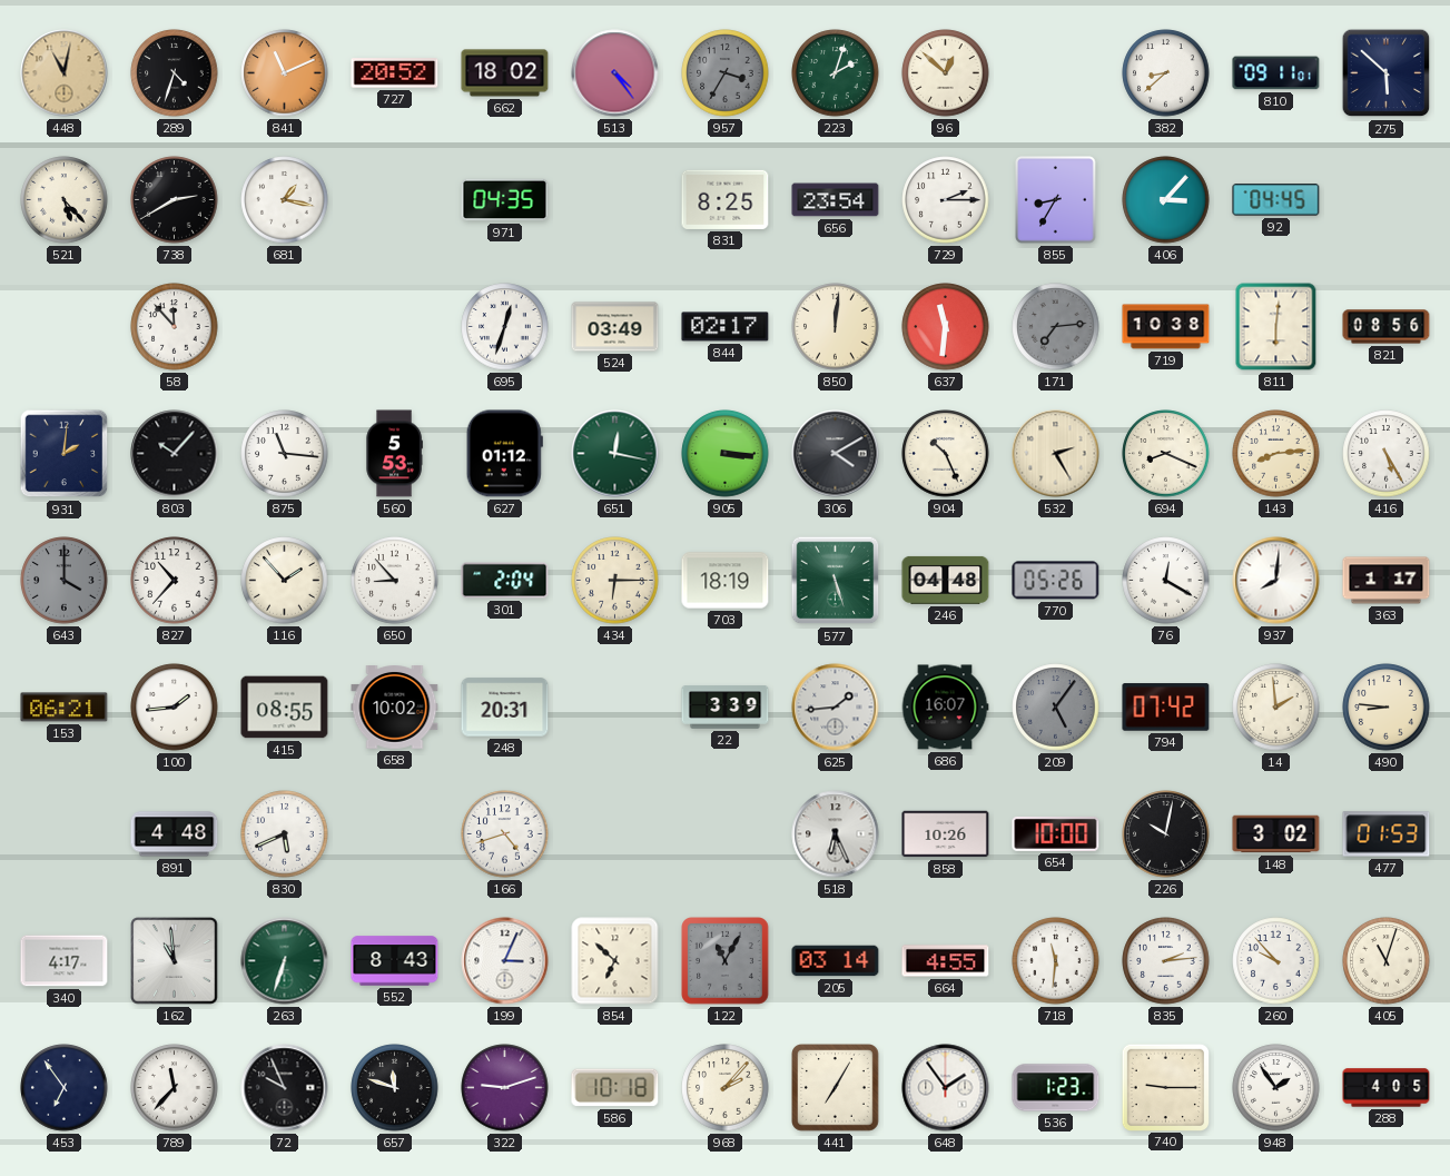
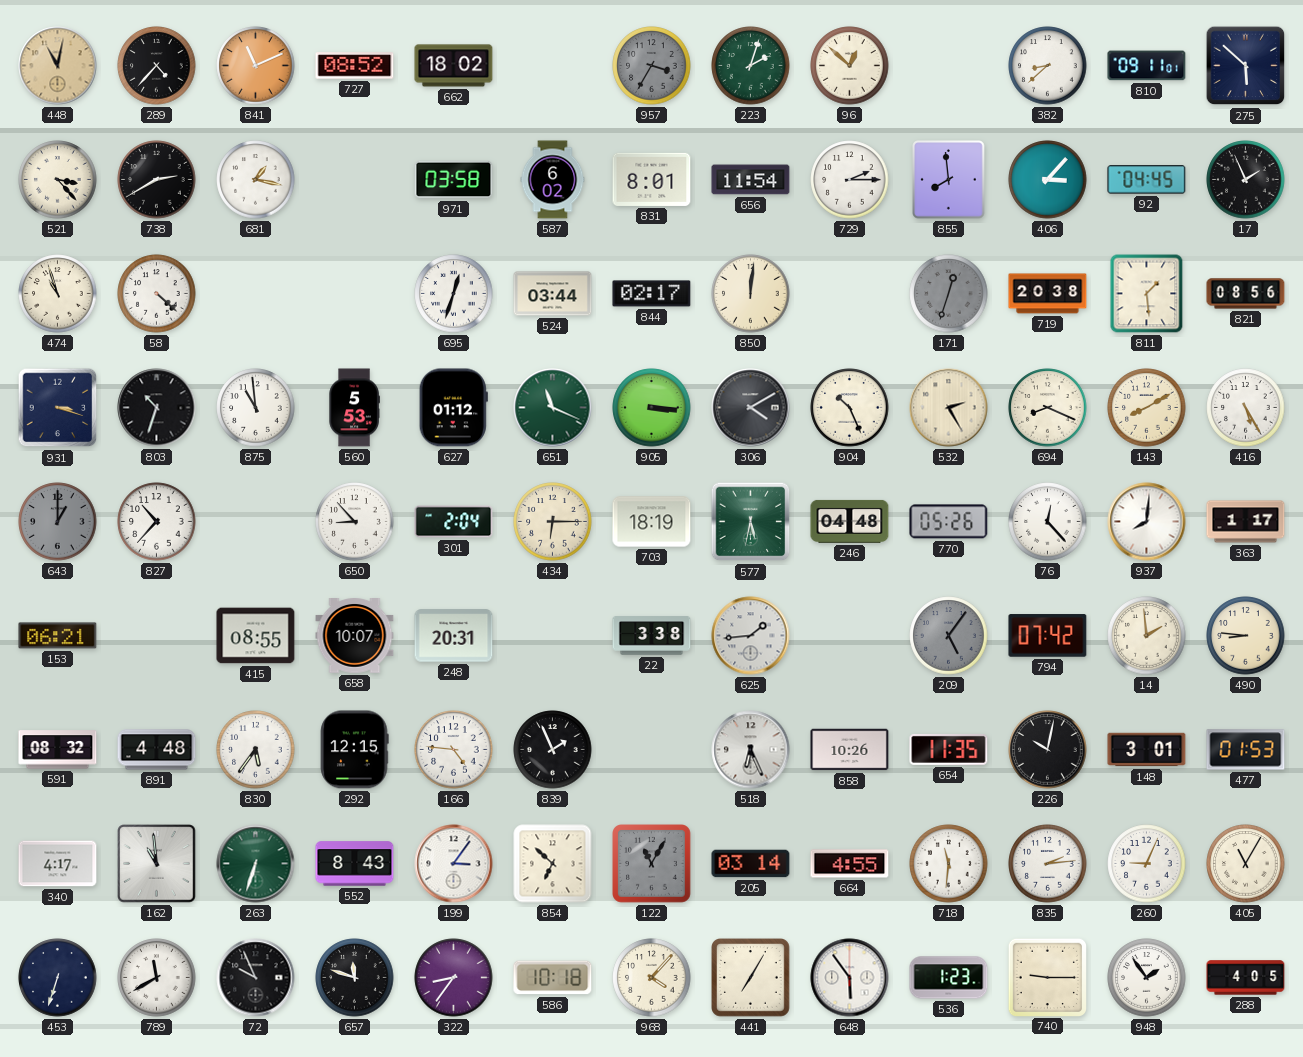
289: 4:33 -> 4:37 (157, 66)
727: 20:52 -> 08:52 (355, 66)
513: 4:24 -> none (615, 73)
521: 5:23 -> 3:23 (58, 180)
971: 04:35 -> 03:58 (454, 180)
587: none -> 6:02 (553, 180)
831: 8:25 -> 8:01 (652, 179)
656: 23:54 -> 11:54 (751, 180)
855: 8:35 -> 7:59 (949, 180)
17: none -> 1:56 (1246, 180)
474: none -> 10:57 (58, 294)
58: 11:53 -> 4:22 (157, 294)
524: 03:49 -> 03:44 (553, 294)
637: 11:31 -> none (946, 327)
171: 7:14 -> 12:33 (949, 294)
719: 10:38 -> 20:38 (1048, 294)
811: 6:01 -> 1:29 (1147, 294)
931: 2:01 -> 3:18 (58, 408)
803: 10:07 -> 10:33 (157, 408)
875: 11:16 -> 10:59 (256, 408)
651: 12:17 -> 11:19 (553, 408)
143: 8:14 -> 8:10 (1147, 408)
643: 4:00 -> 1:00 (58, 522)
116: 1:53 -> none (285, 581)
577: 5:27 -> 5:32 (751, 522)
76: 12:20 -> 12:23 (1048, 522)
100: 1:44 -> none (175, 708)
658: 10:02 -> 10:07 (355, 636)
22: 3:39 -> 3:38 (652, 636)
686: 16:07 -> none (945, 708)
591: none -> 08:32 (58, 750)
830: 5:41 -> 5:36 (256, 750)
292: none -> 12:15 (354, 750)
166: 4:42 -> 4:46 (454, 750)
839: none -> 1:56 (553, 750)
654: 10:00 -> 11:35 (949, 749)
148: 3:02 -> 3:01 (1147, 750)
199: 3:04 -> 3:06 (454, 864)
260: 9:53 -> 9:04 (1147, 864)
405: 11:03 -> 11:05 (1246, 864)
453: 6:54 -> 6:33 (58, 978)
789: 11:37 -> 11:40 (157, 978)
322: 9:12 -> 8:36 (454, 978)
968: 2:07 -> 4:07 (652, 978)
648: 1:54 -> 5:54 (850, 978)
